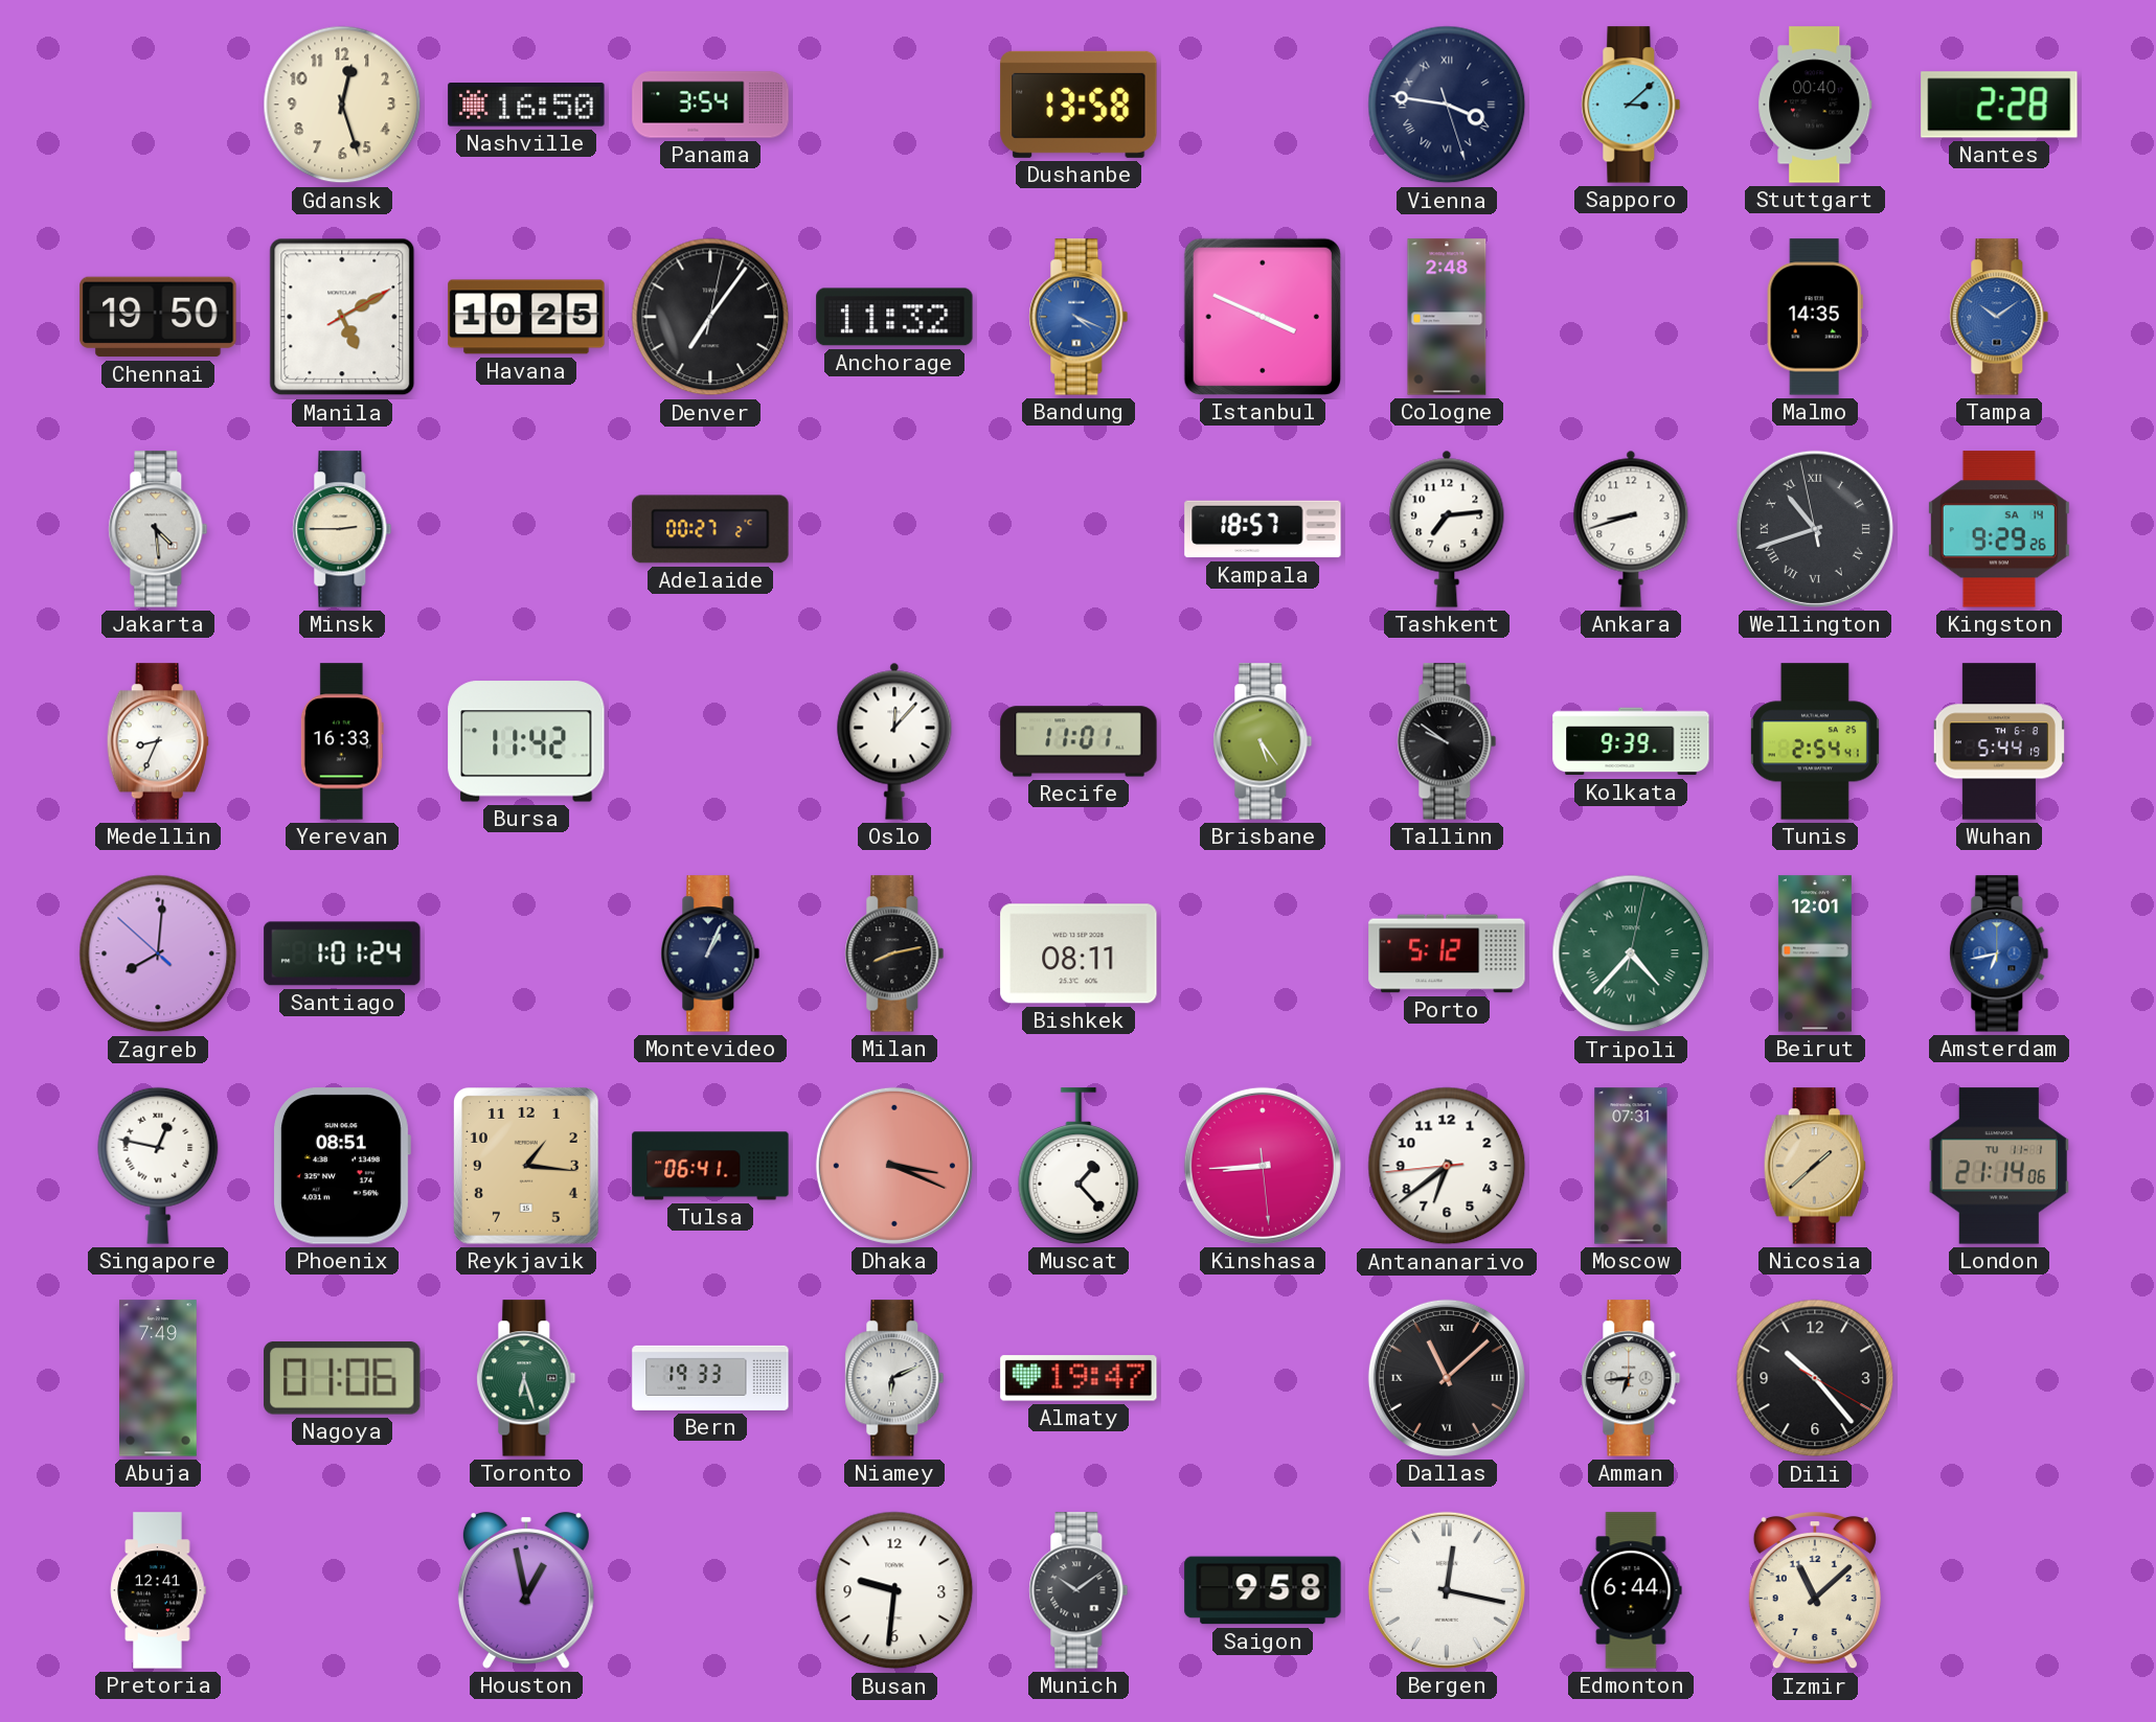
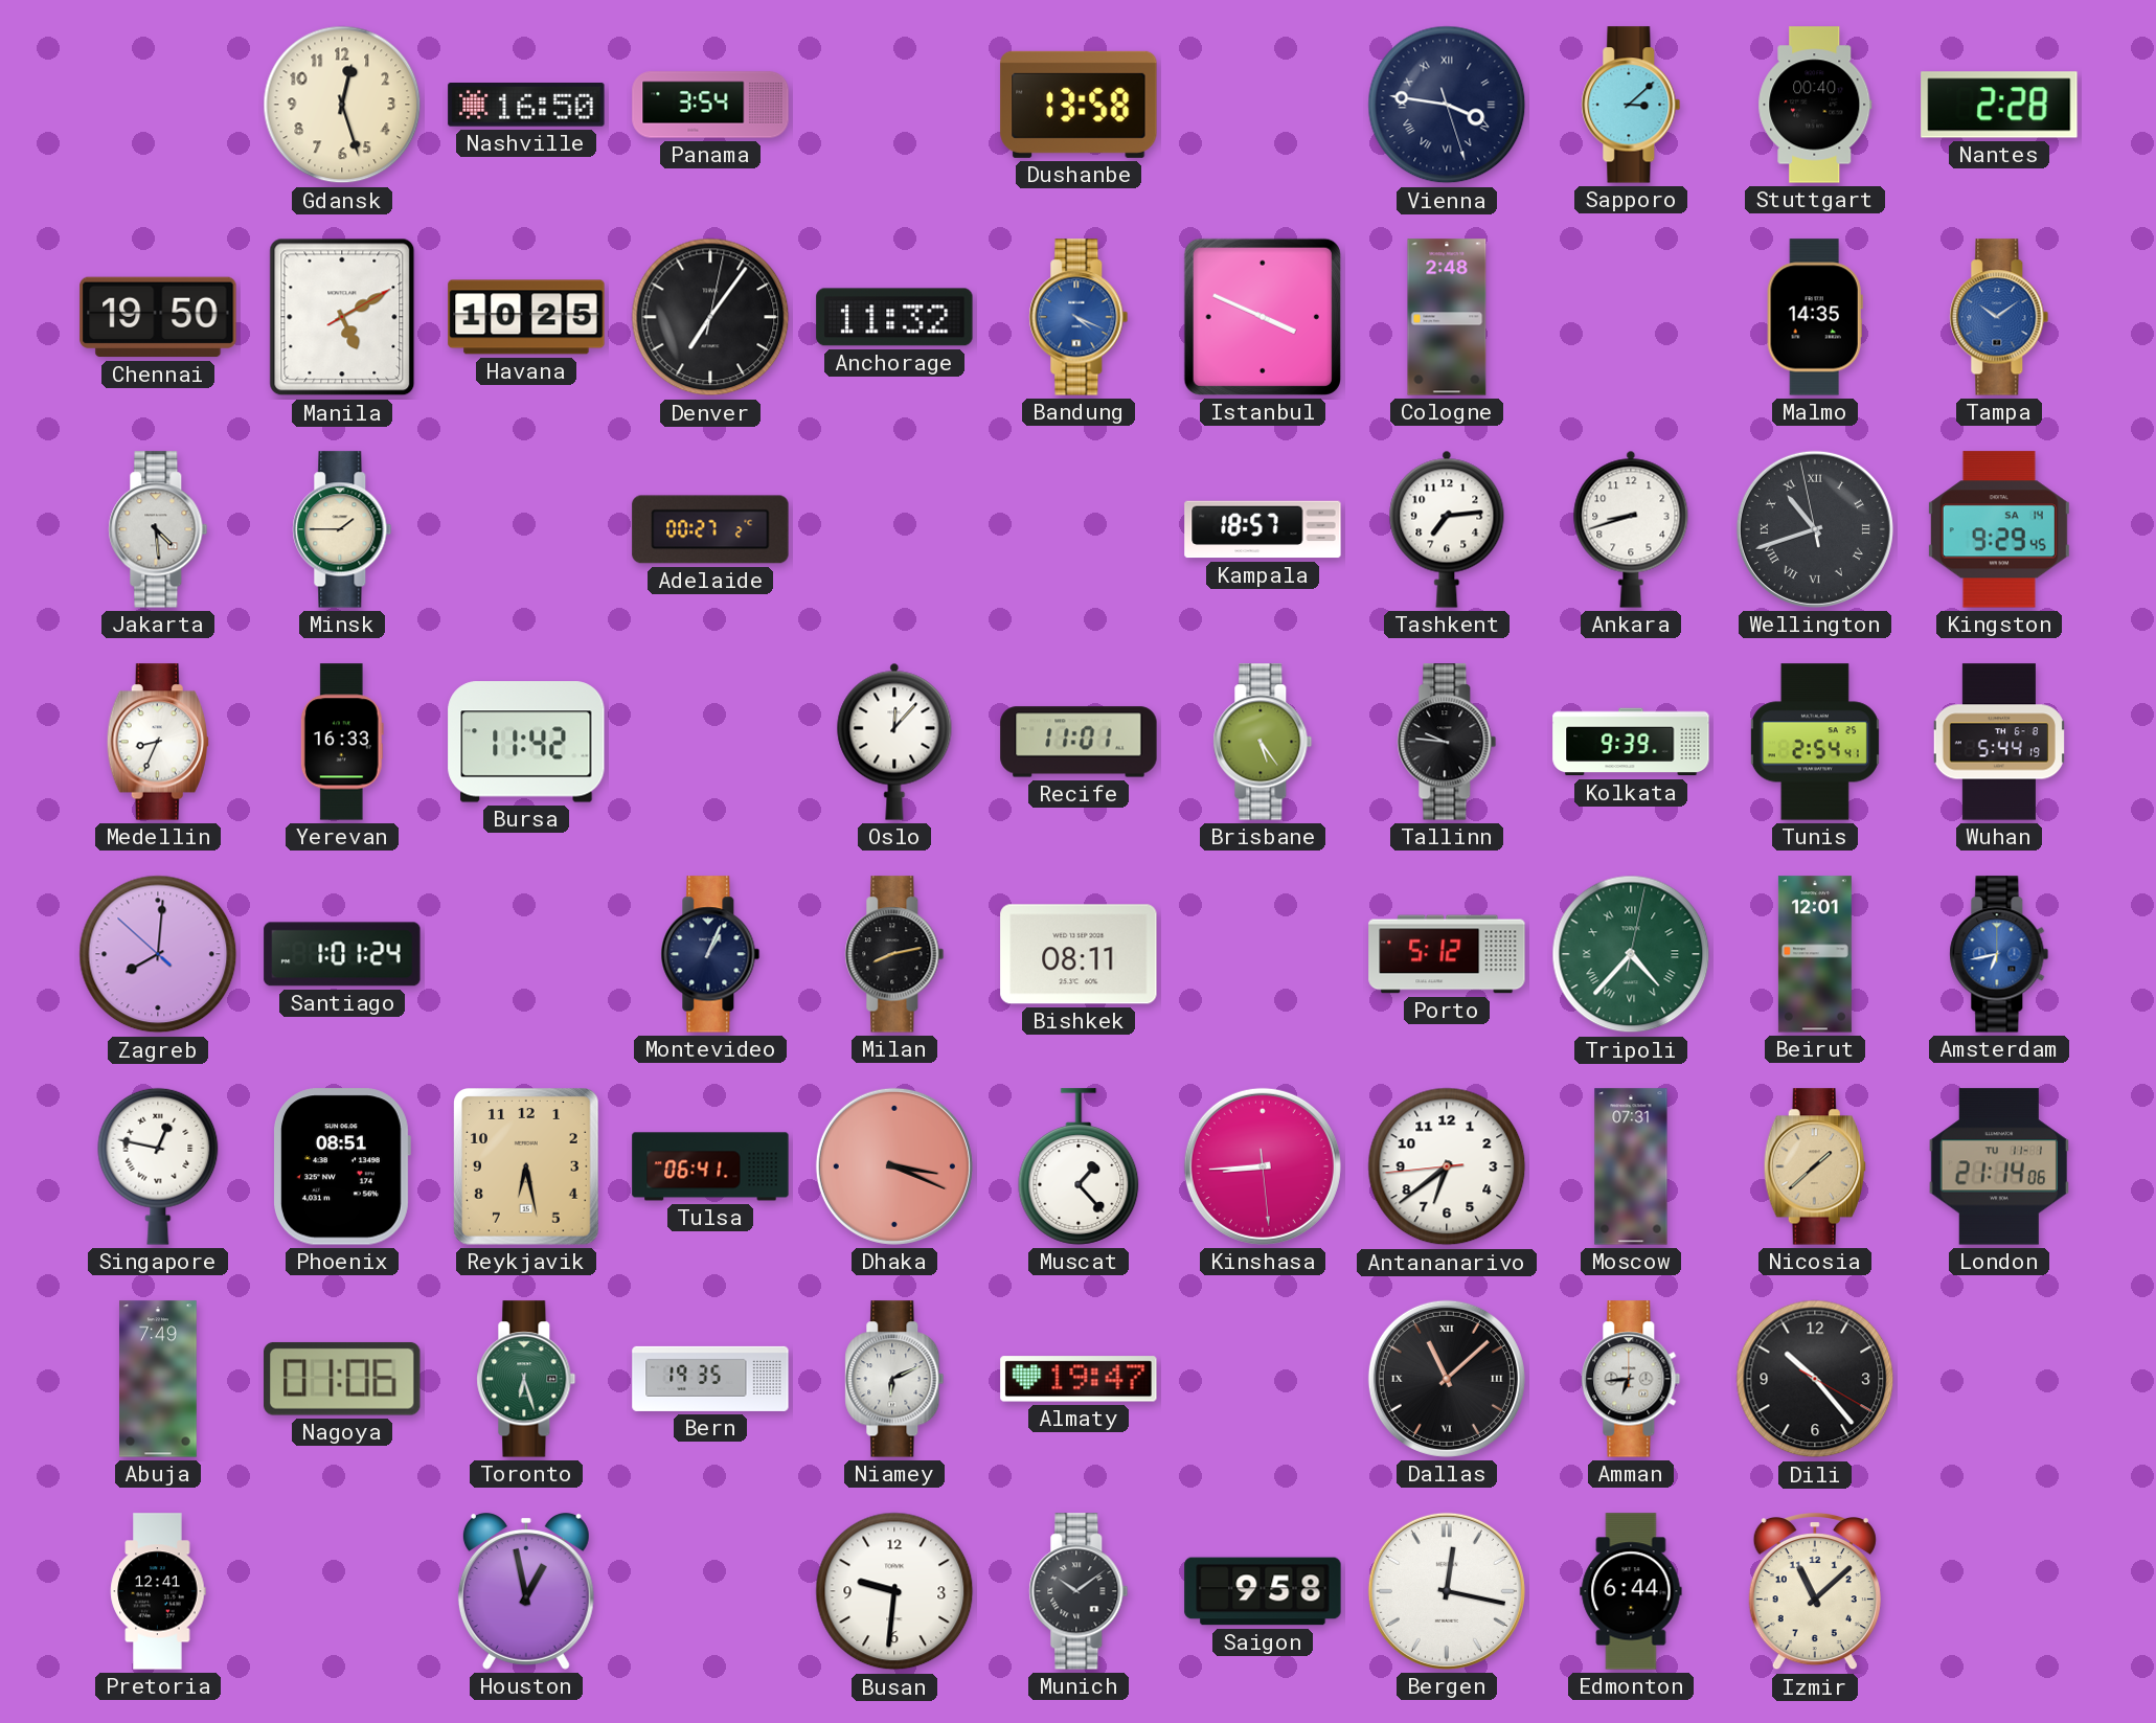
Minsk: 2:45 -> 1:45 (342, 529)
Kingston: 9:29:26 -> 9:29:45 (1999, 529)
Tallinn: 9:51 -> 9:46 (1447, 742)
Reykjavik: 1:16 -> 6:28 (527, 1167)
Bern: 19:33 -> 19:35 (710, 1379)
